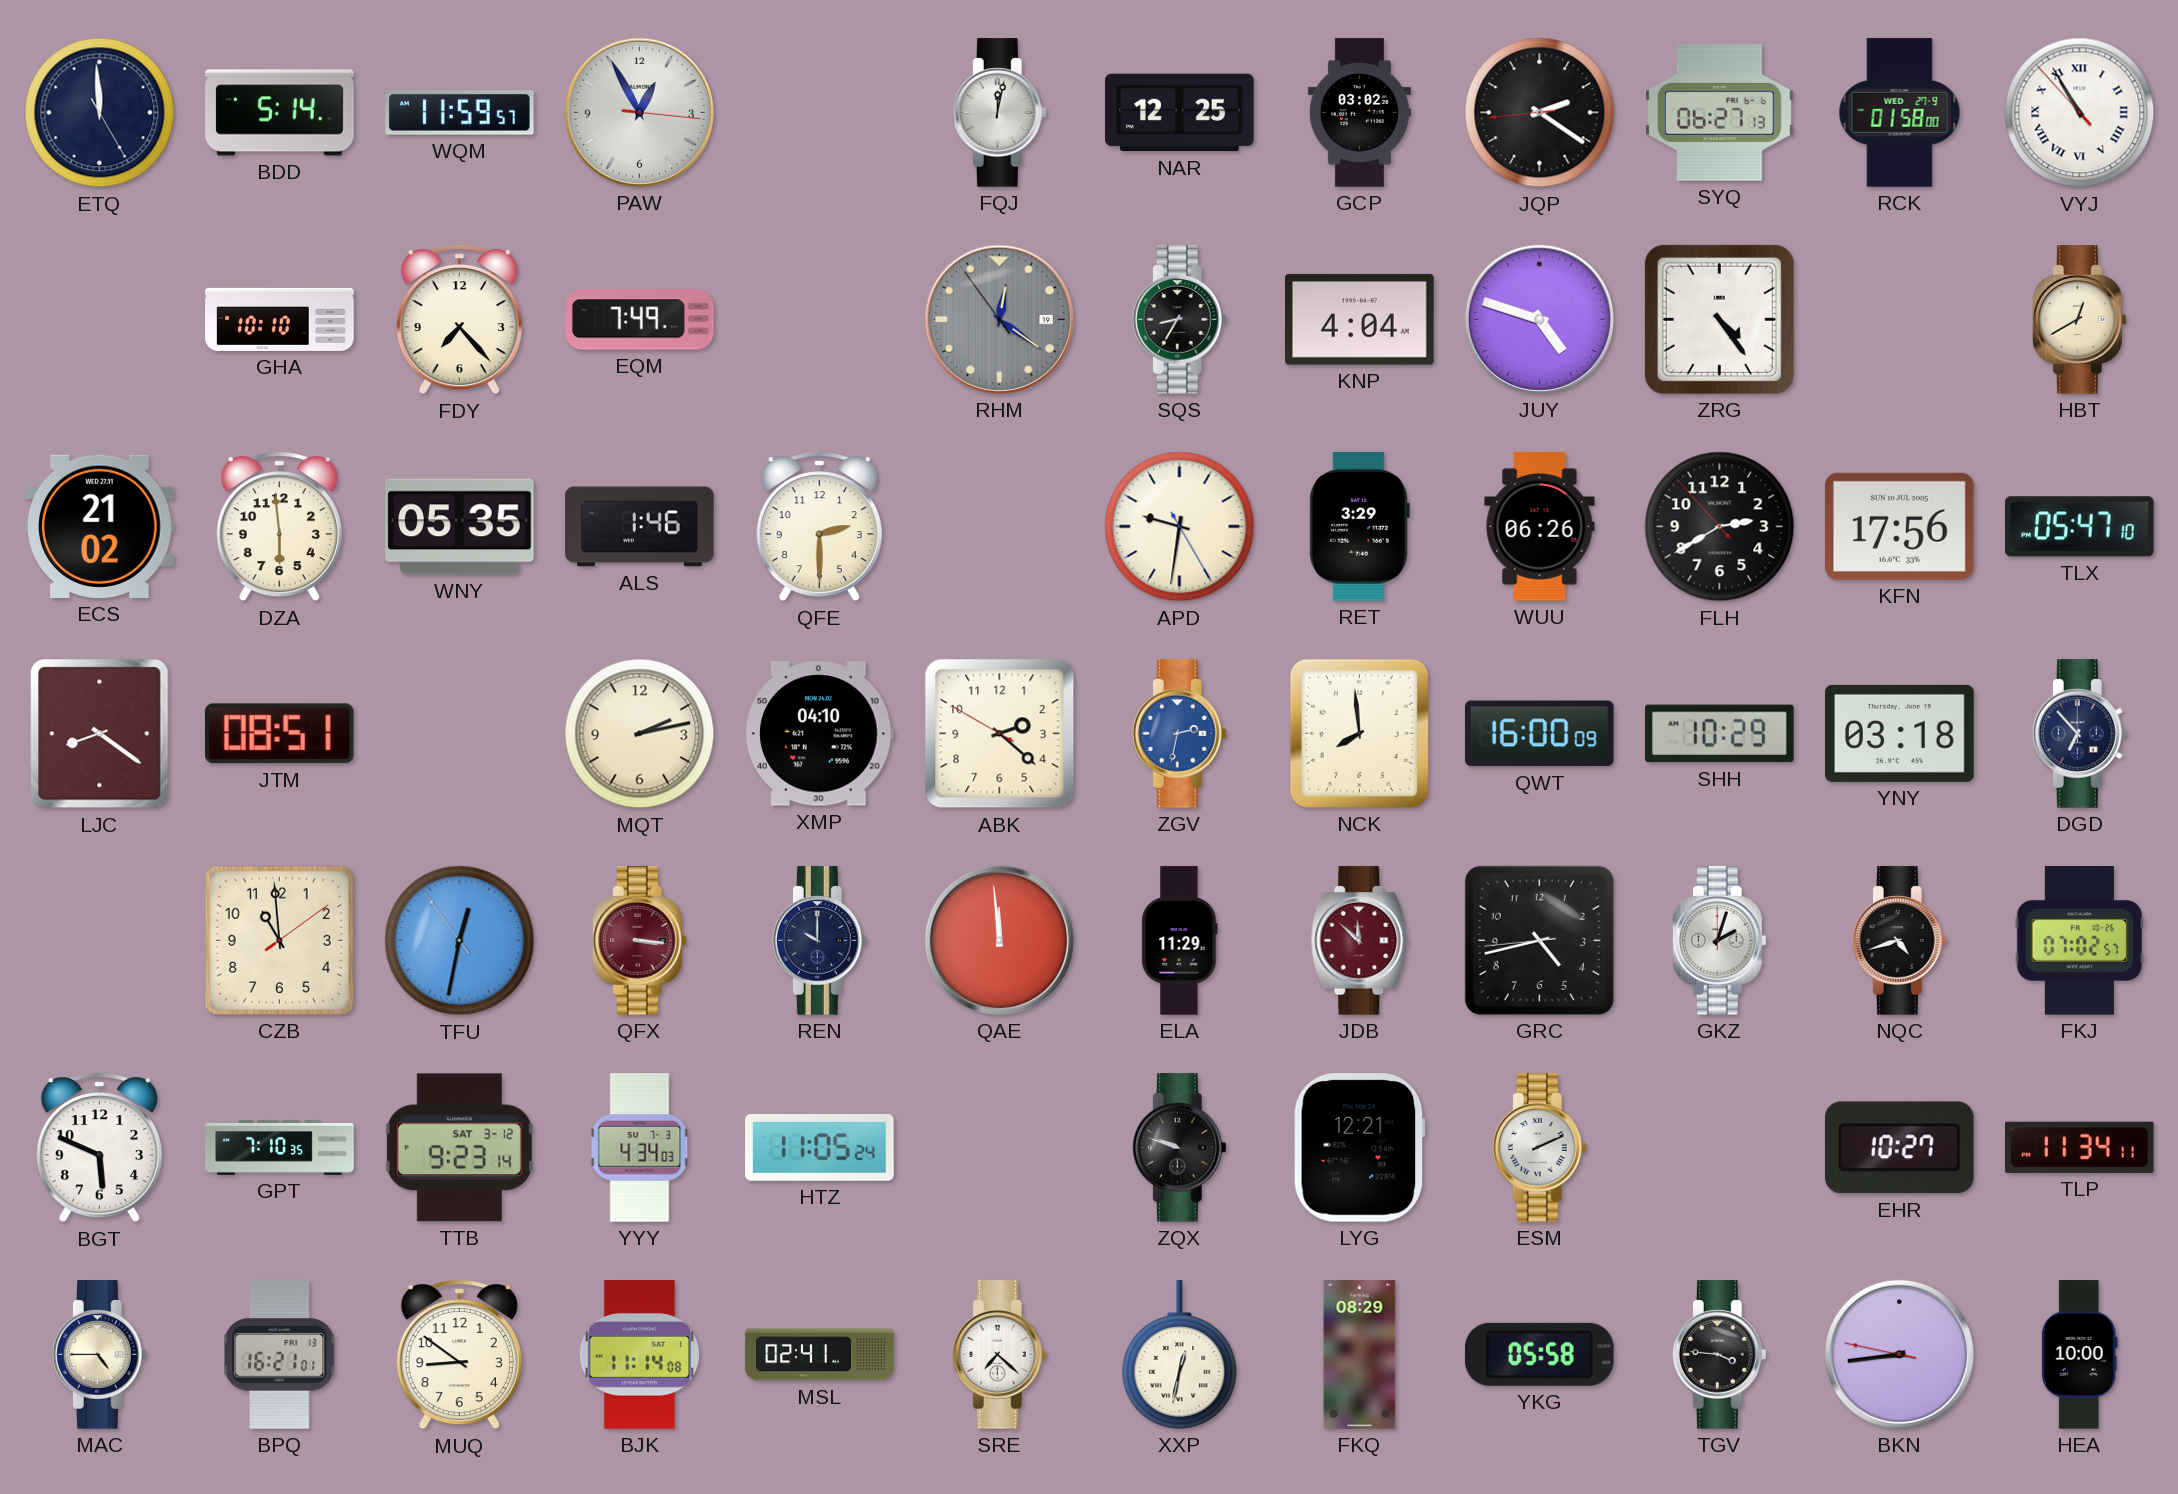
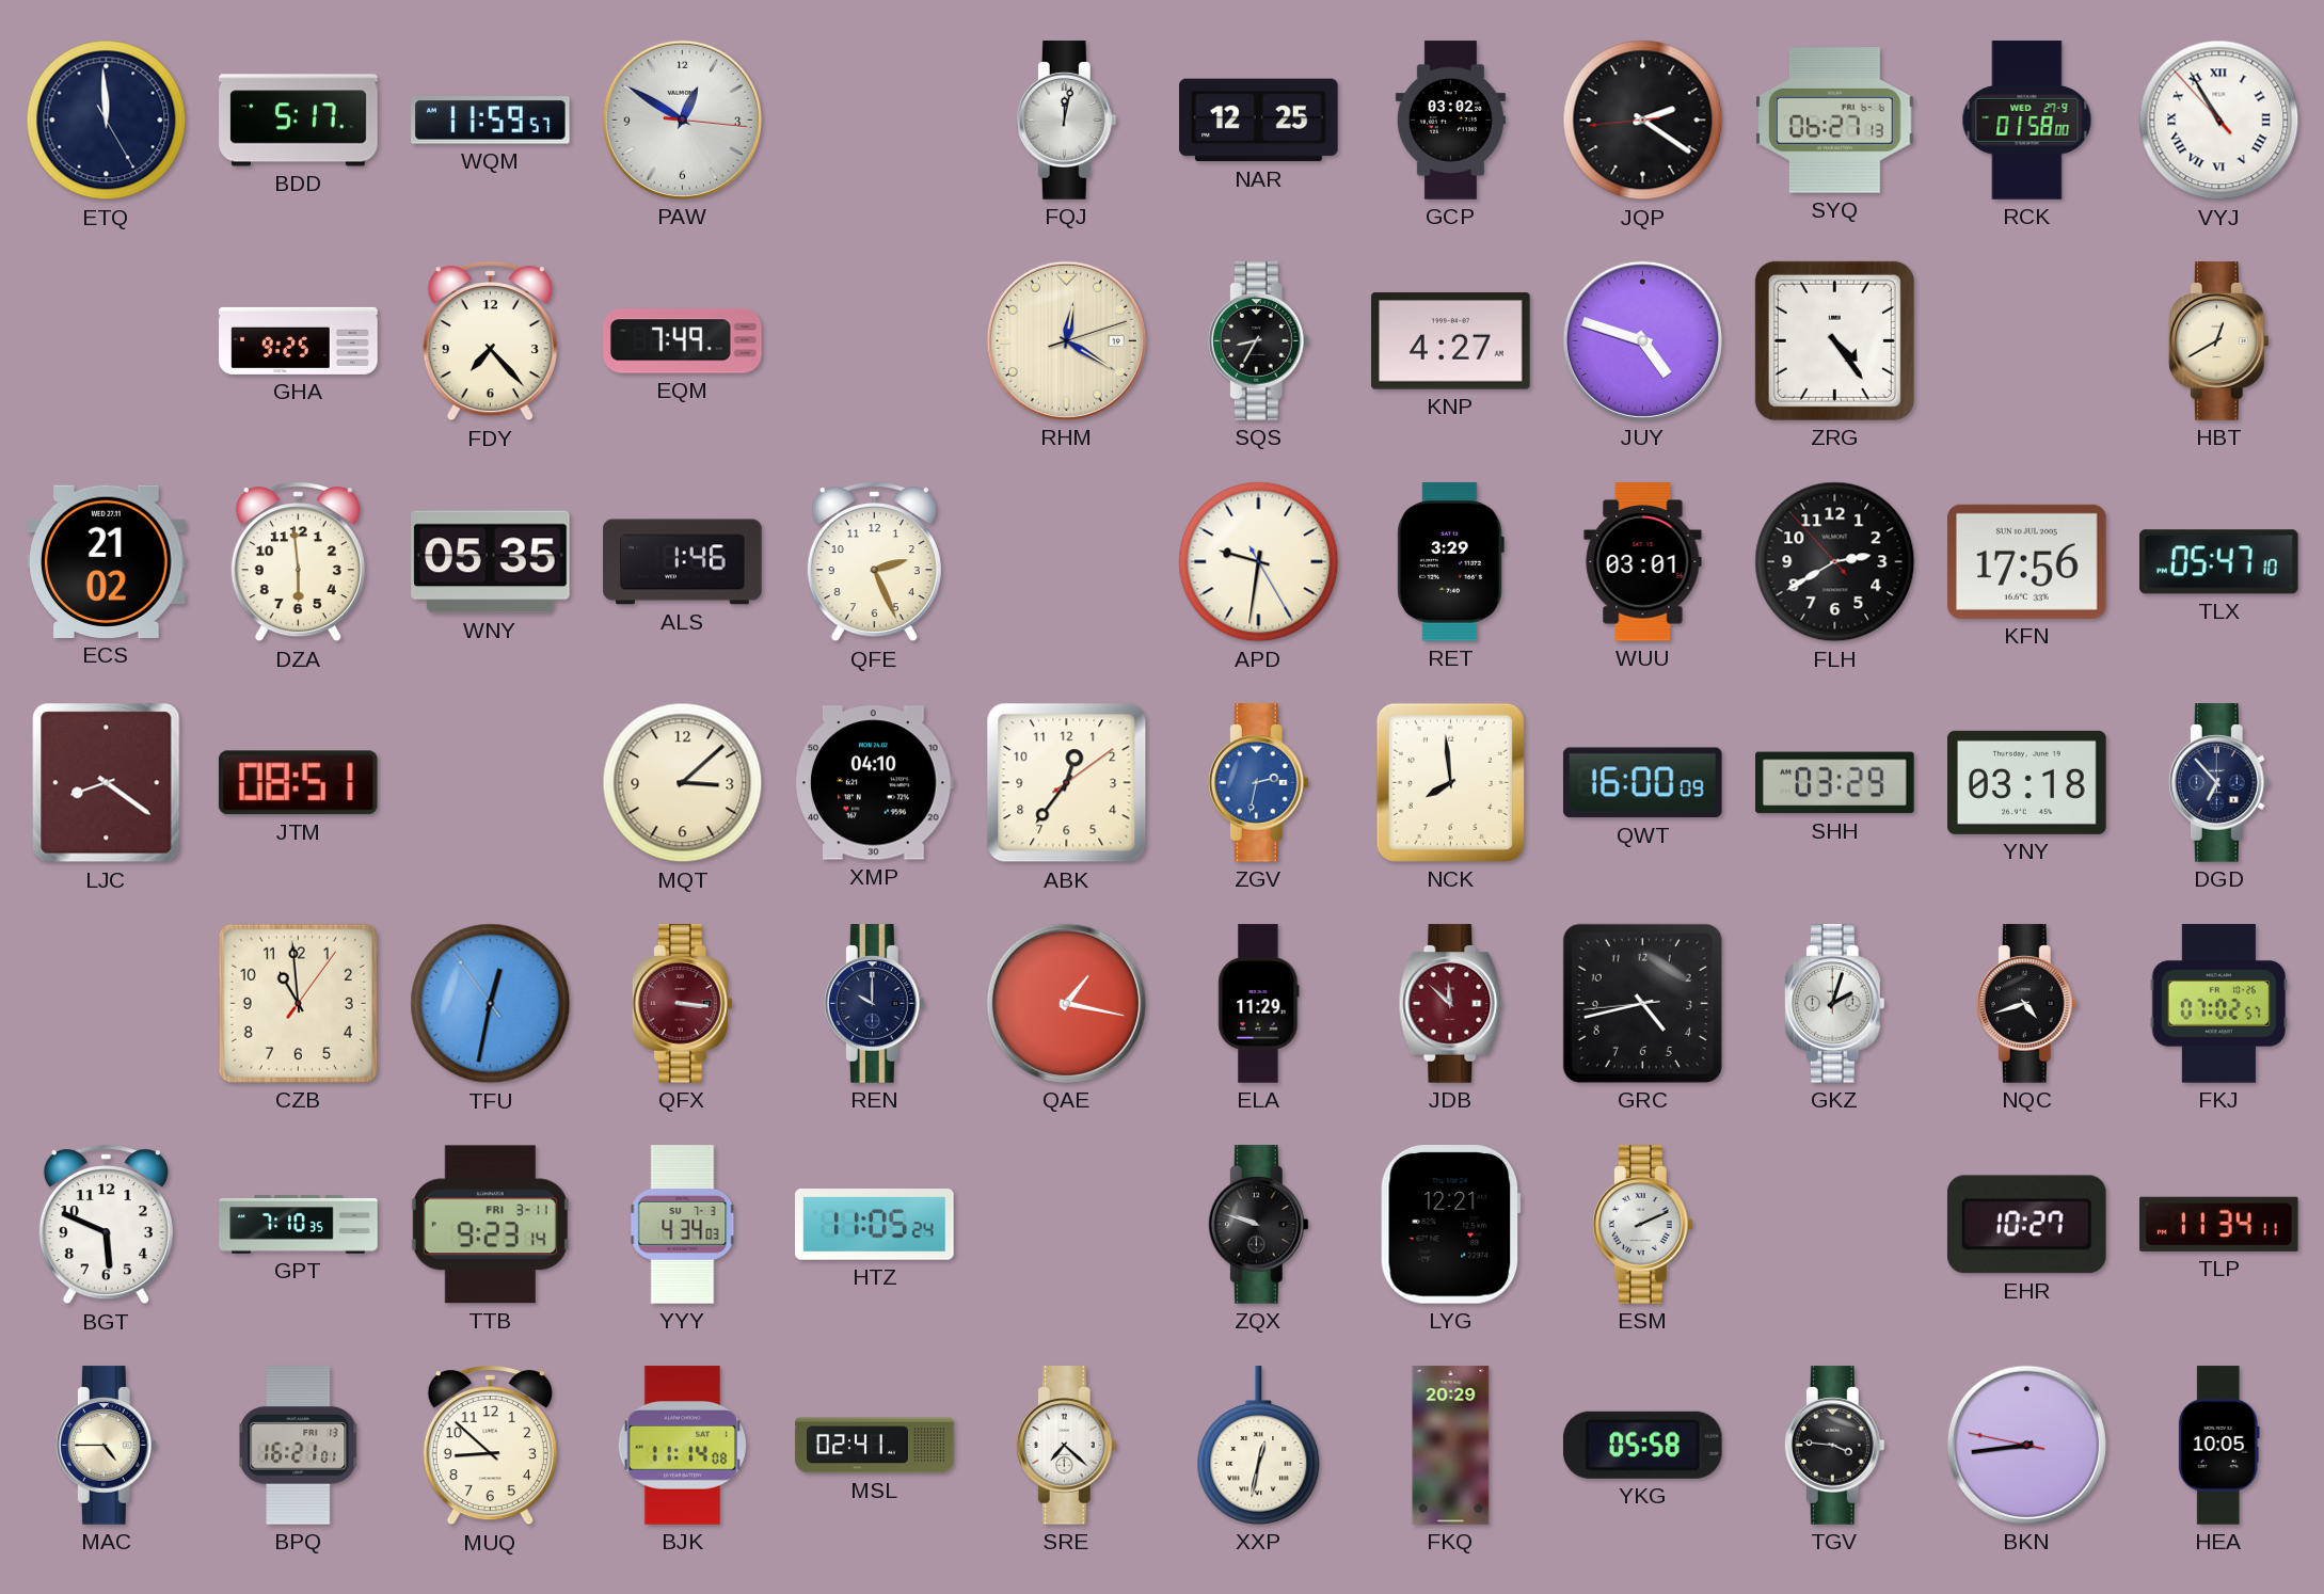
BDD: 5:14 -> 5:17 (299, 121)
PAW: 12:55 -> 12:50 (682, 119)
GHA: 10:10 -> 9:25 (299, 340)
RHM: 12:20:54 -> 12:20:12 (1066, 340)
RHM dial: grey -> cream (1066, 340)
KNP: 4:04 -> 4:27 (1451, 341)
QFE: 2:30 -> 2:26 (874, 562)
WUU: 06:26 -> 03:01 (1643, 562)
MQT: 2:13 -> 3:08 (683, 783)
ABK: 2:21 -> 12:36 (1067, 783)
SHH: 10:29 -> 03:29 (1835, 783)
CZB: 10:59:09 -> 10:59:06 (298, 1003)
QAE: 11:59 -> 1:17 (1066, 1003)
TTB date: SAT 3-12 -> FRI 3-11 (490, 1225)
MUQ: 8:51 -> 8:52 (490, 1446)
FKQ: 08:29 -> 20:29 (1451, 1446)
HEA: 10:00 -> 10:05 (2218, 1446)
